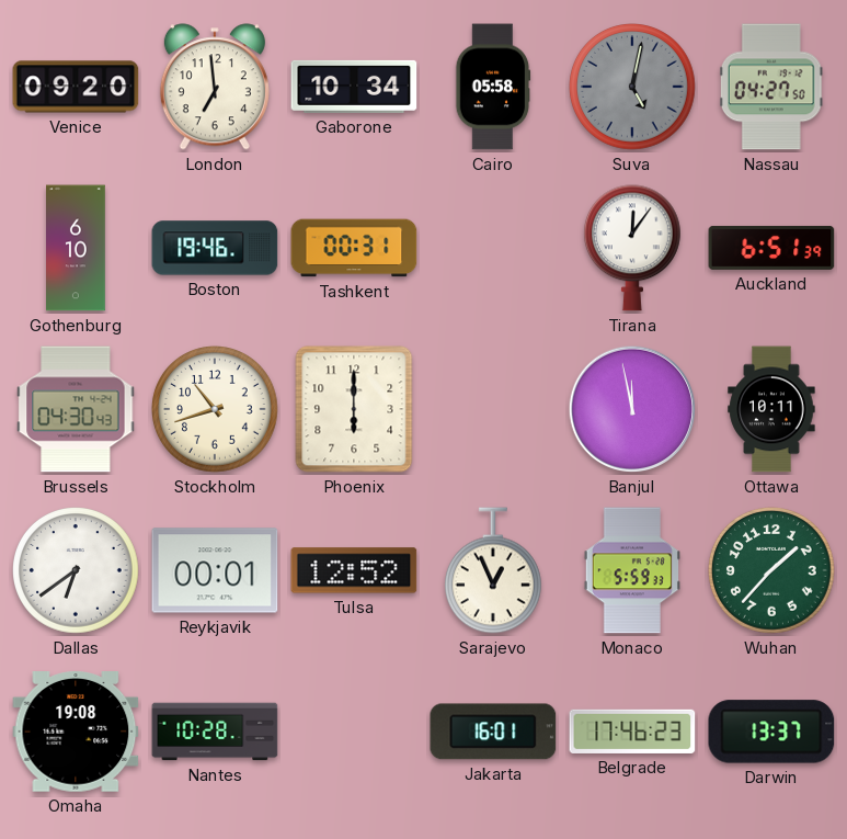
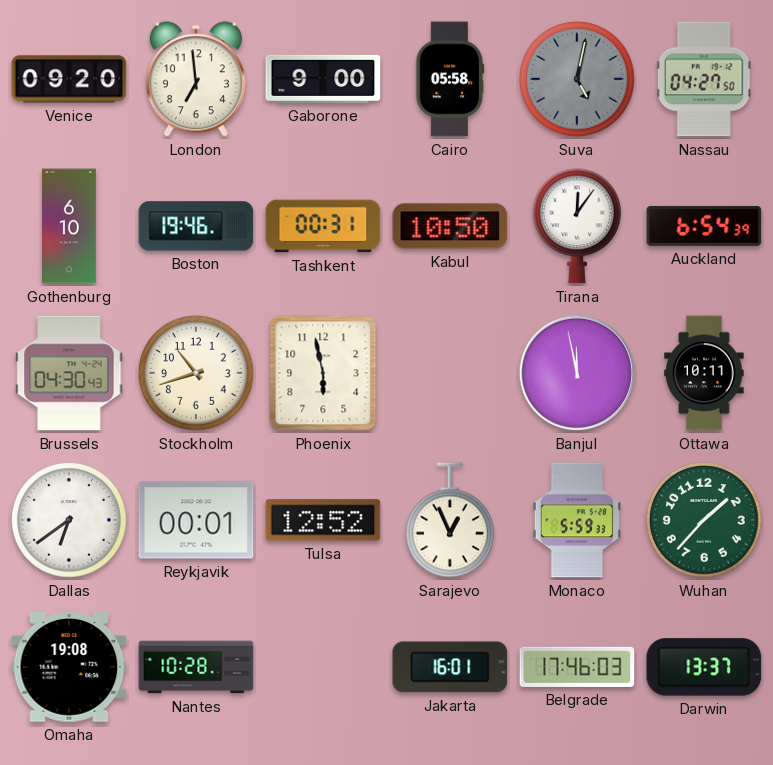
Gaborone: 10:34 -> 9:00 (323, 79)
Kabul: none -> 10:50 (450, 226)
Auckland: 6:51 -> 6:54 (704, 226)
Phoenix: 6:00 -> 5:58 (323, 373)
Belgrade: 17:46:23 -> 17:46:03 (577, 667)
